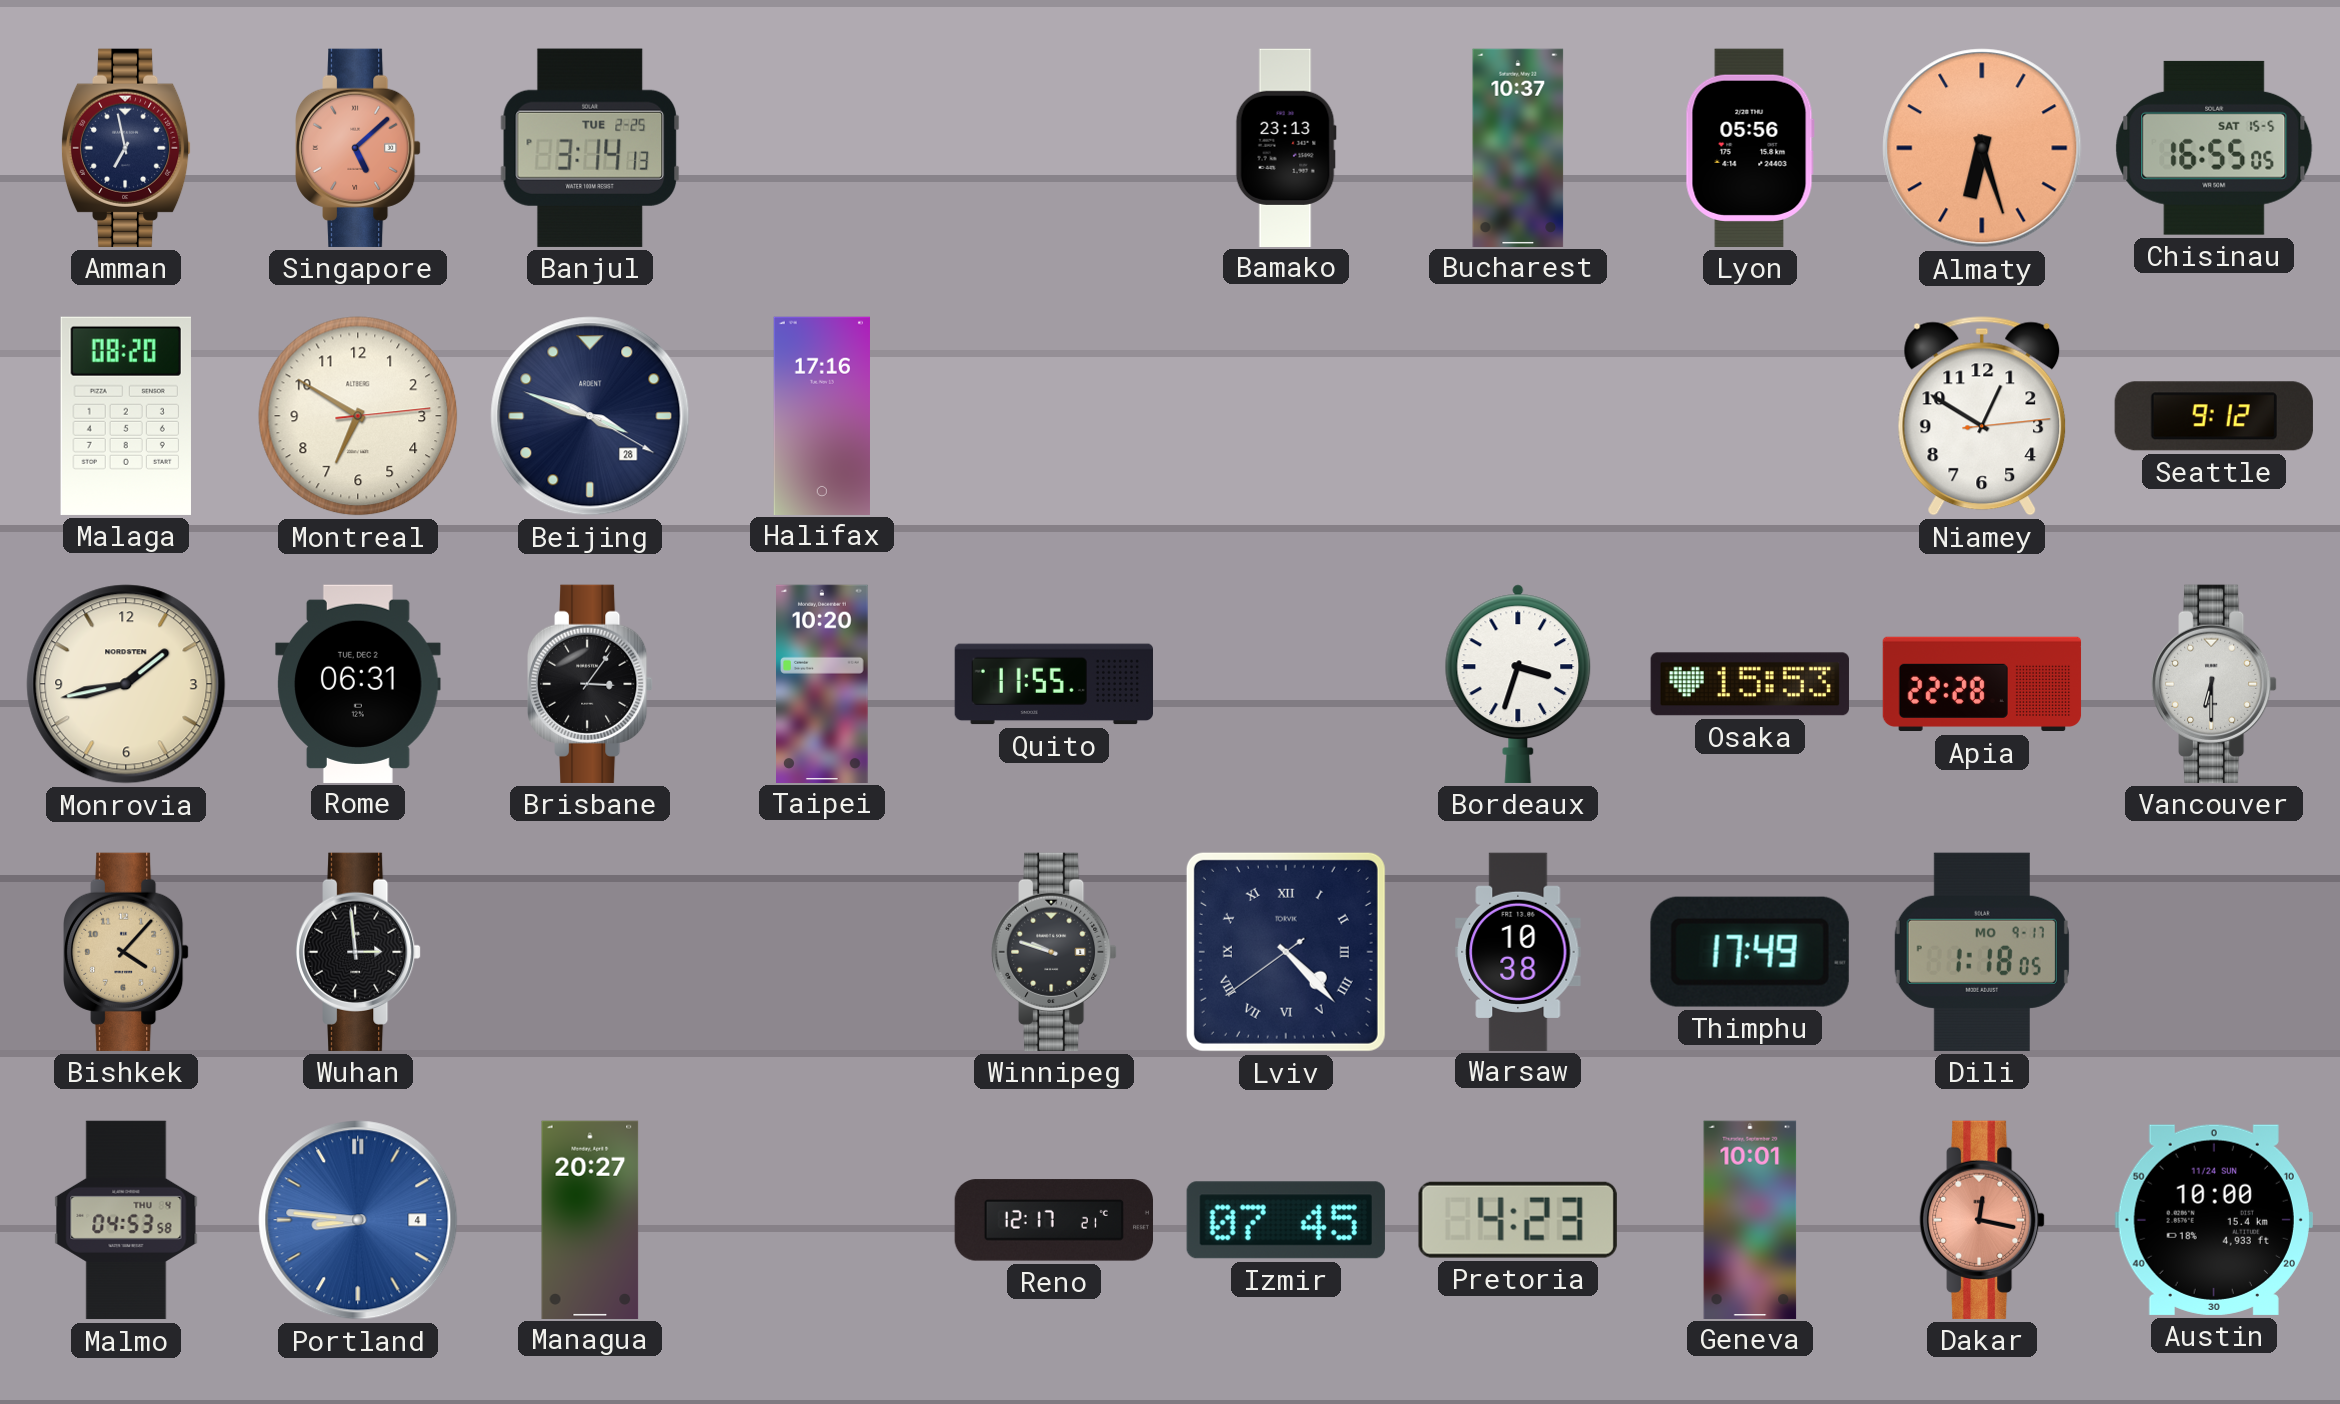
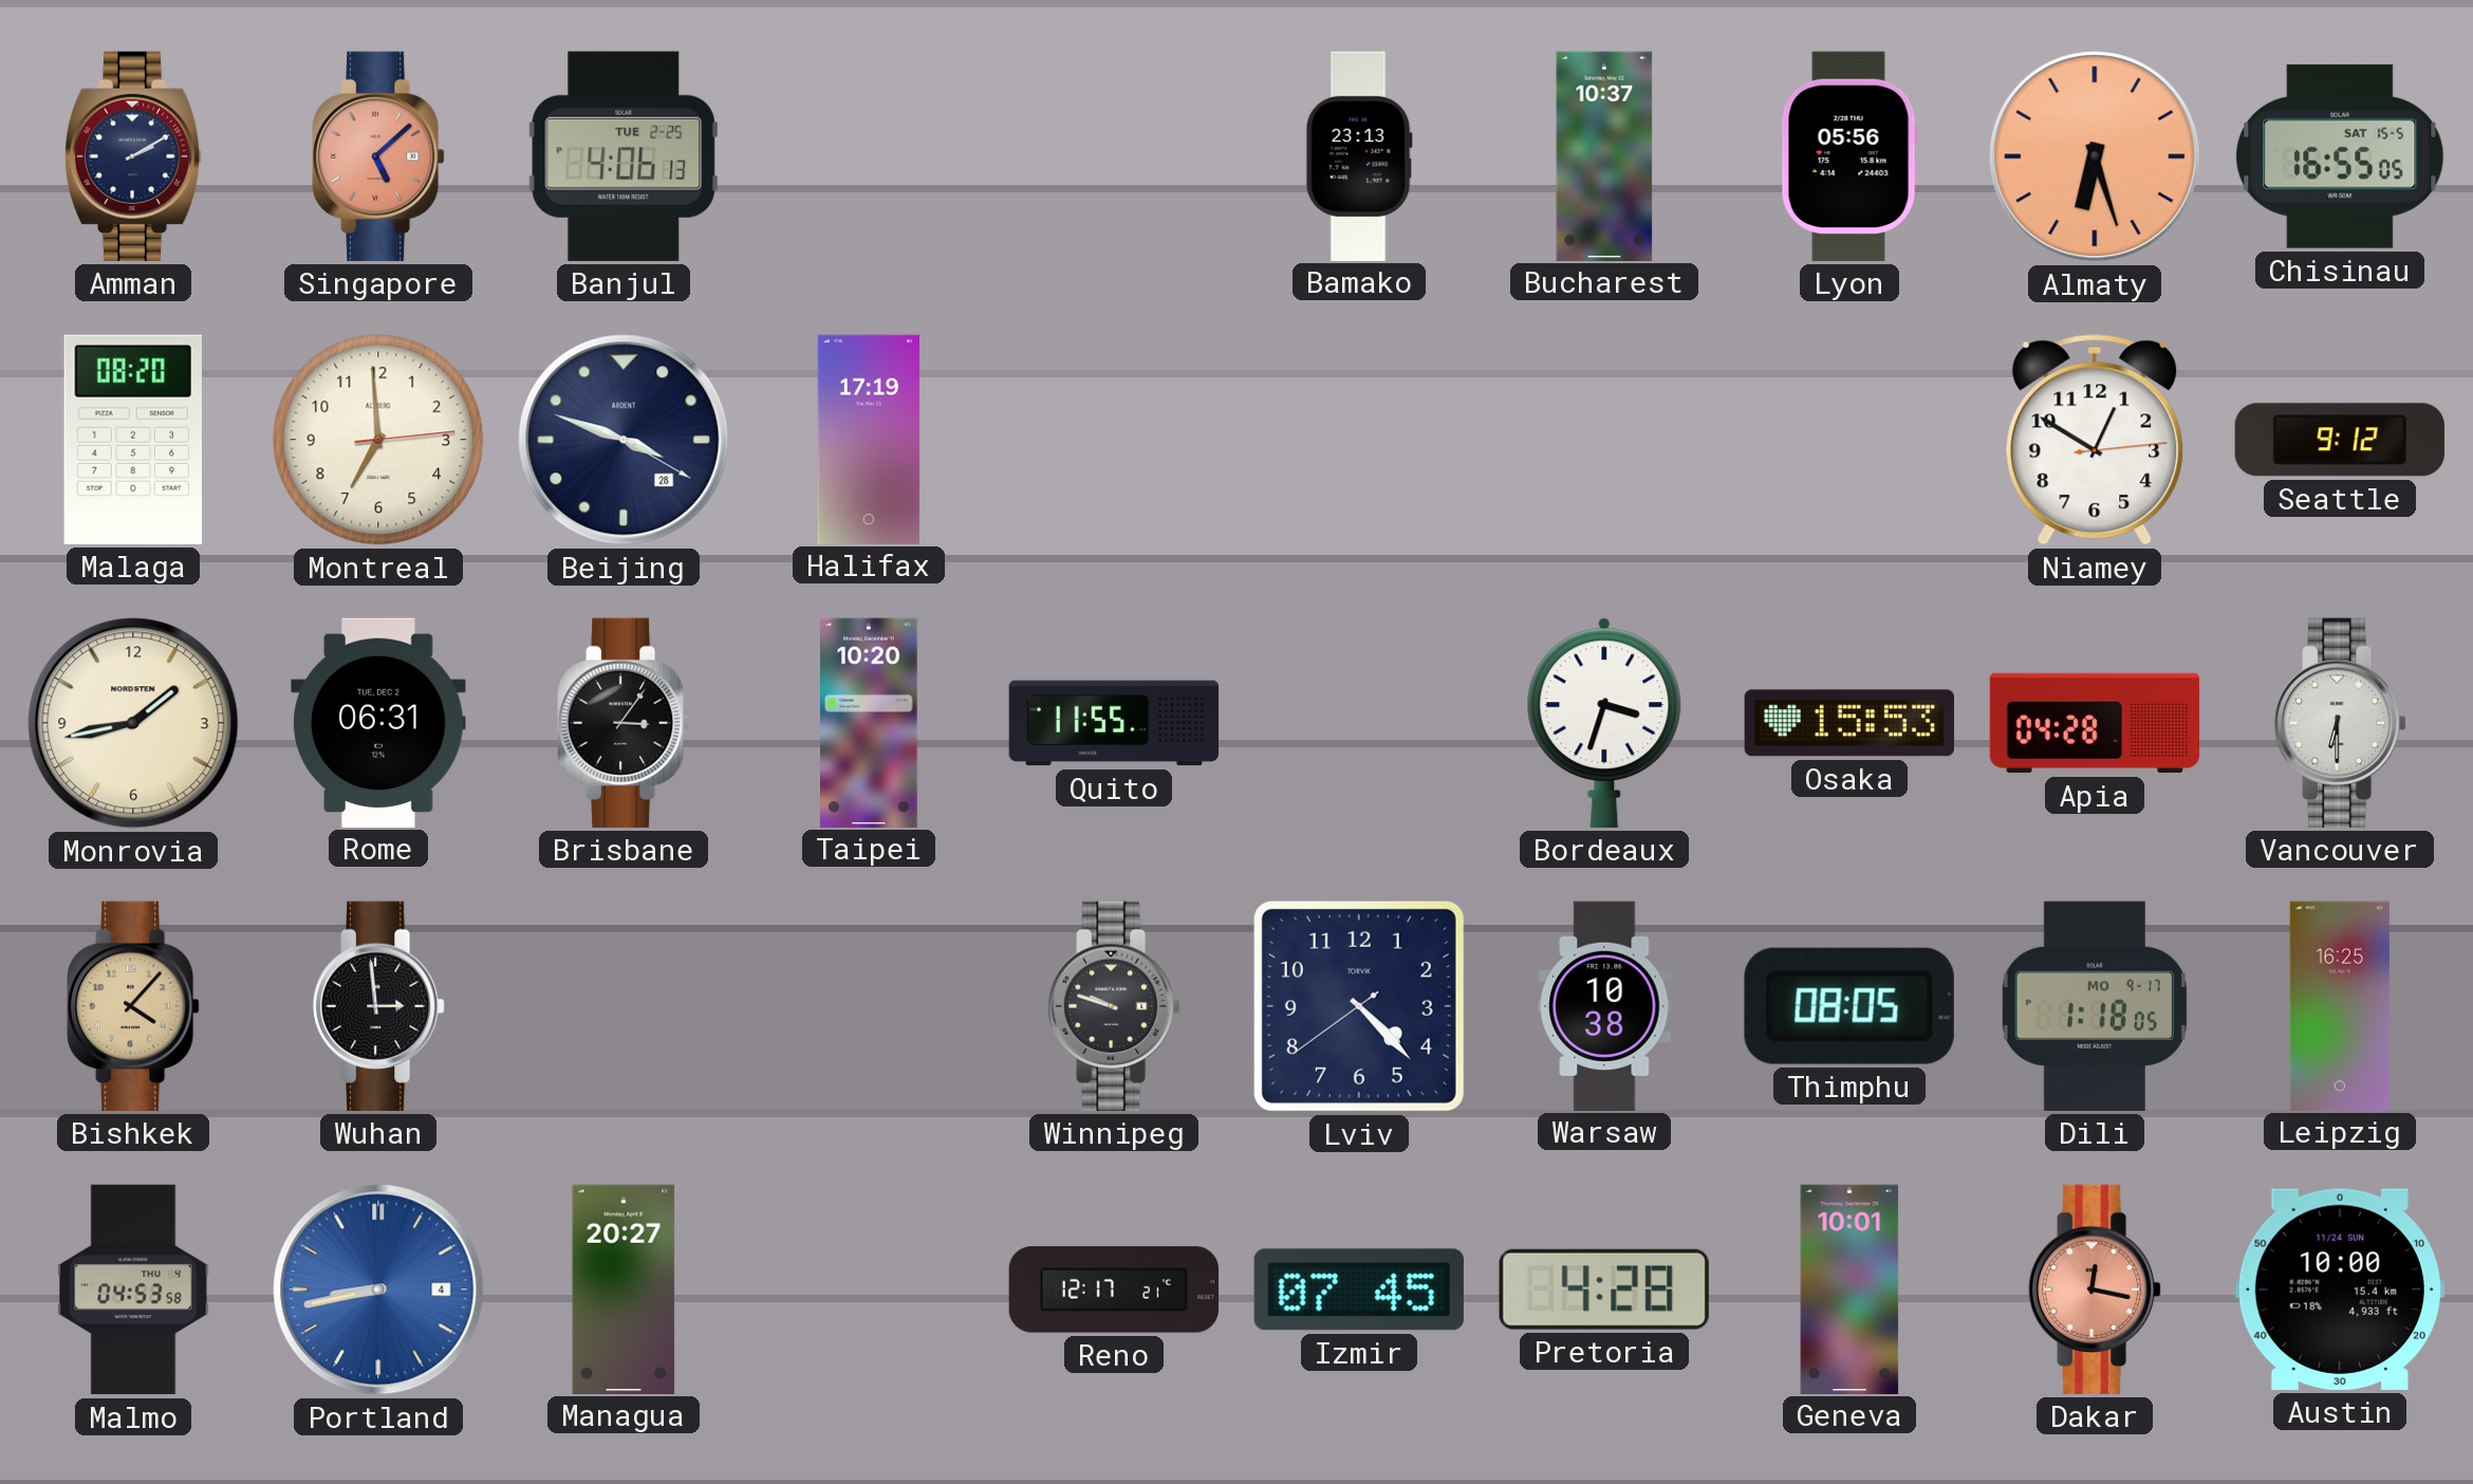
Amman: 6:58 -> 2:10 (133, 156)
Banjul: 3:14 -> 4:06 (624, 156)
Montreal: 6:50 -> 6:59 (378, 440)
Halifax: 17:16 -> 17:19 (869, 439)
Apia: 22:28 -> 04:28 (2095, 723)
Lviv numerals: Roman -> Arabic (1359, 1006)
Thimphu: 17:49 -> 08:05 (1849, 1006)
Leipzig: none -> 16:25 (2340, 1005)
Portland: 8:46 -> 8:43 (378, 1290)
Pretoria: 4:23 -> 4:28 (1604, 1290)
